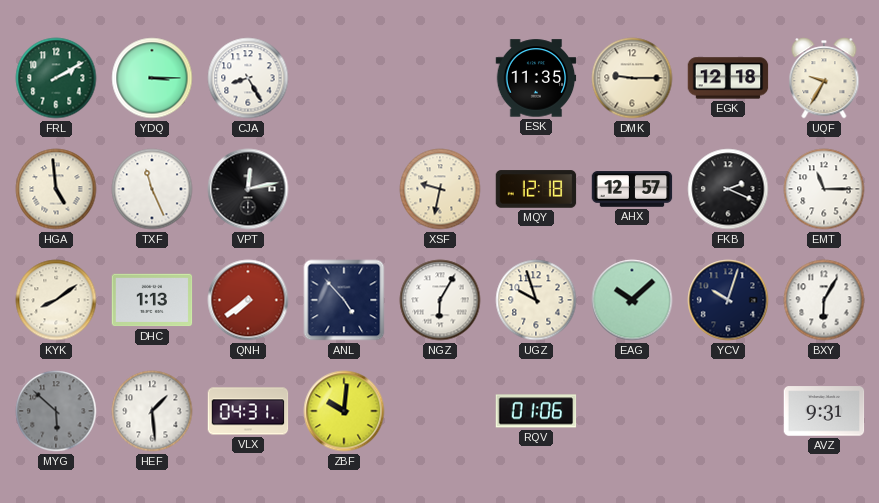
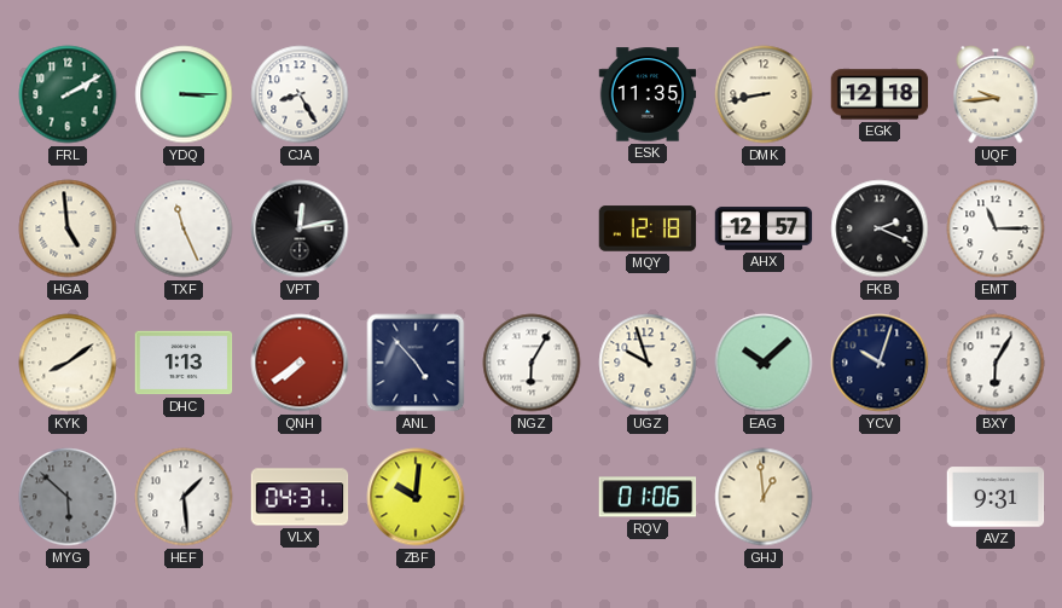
DMK: 9:15 -> 8:43 (764, 94)
UQF: 9:35 -> 9:44 (996, 94)
XSF: 9:32 -> none (440, 189)
GHJ: none -> 12:59 (764, 497)
